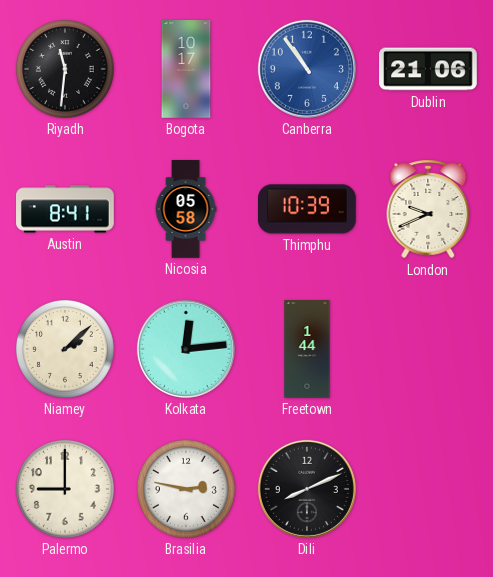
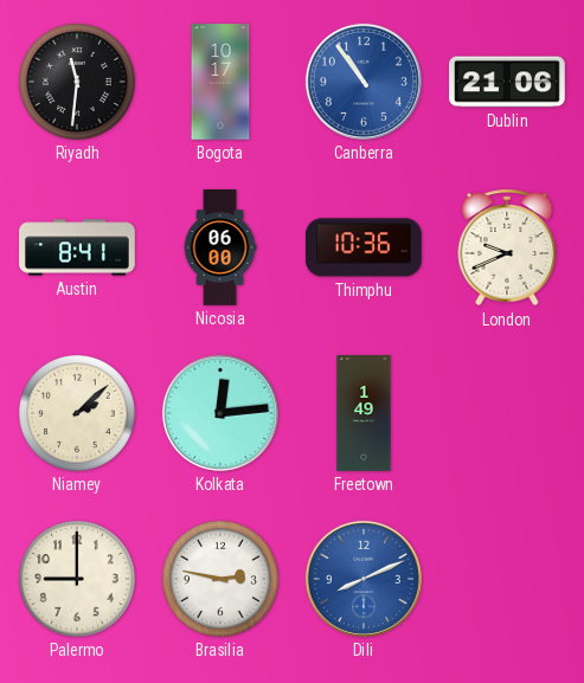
Nicosia: 05:58 -> 06:00 (220, 247)
Thimphu: 10:39 -> 10:36 (365, 247)
Freetown: 1:44 -> 1:49 (364, 413)
Dili dial: black -> blue (364, 579)
